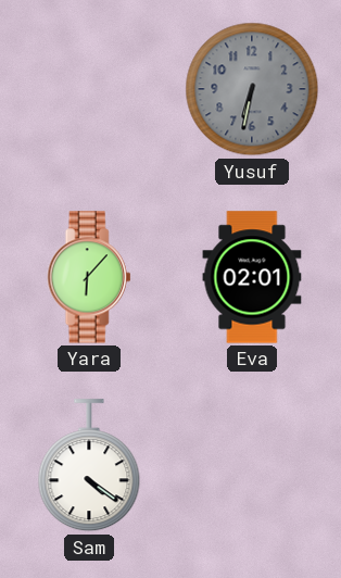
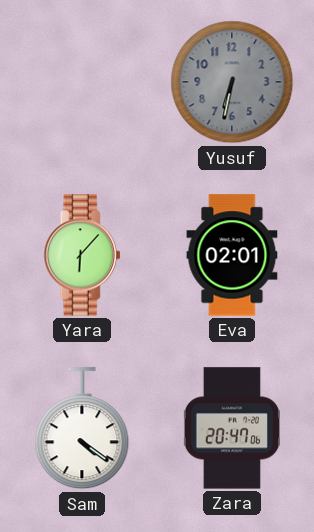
Zara: none -> 20:47 (232, 428)
